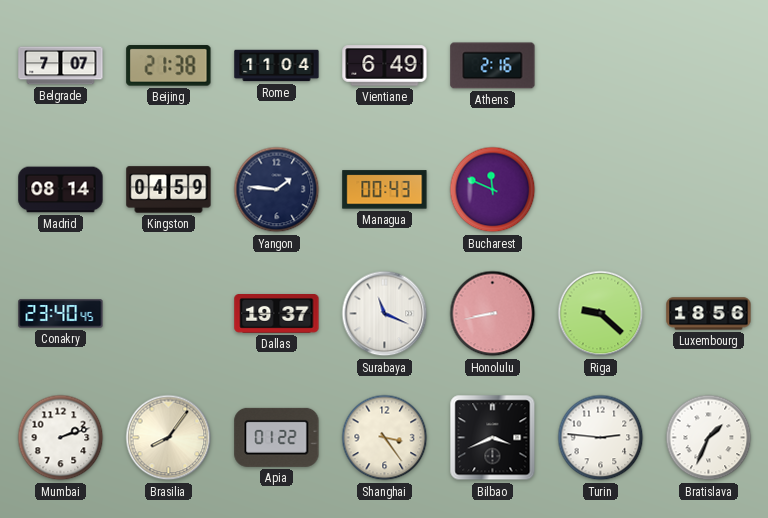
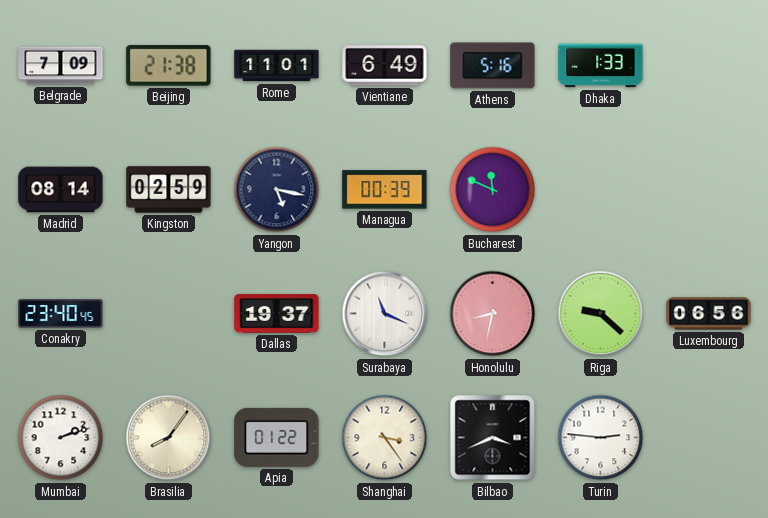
Belgrade: 7:07 -> 7:09 (61, 66)
Rome: 11:04 -> 11:01 (277, 66)
Athens: 2:16 -> 5:16 (493, 66)
Dhaka: none -> 1:33 (601, 66)
Kingston: 04:59 -> 02:59 (169, 190)
Yangon: 1:46 -> 5:17 (277, 190)
Managua: 00:43 -> 00:39 (385, 190)
Honolulu: 8:43 -> 8:32 (493, 314)
Luxembourg: 18:56 -> 06:56 (709, 314)
Bratislava: 1:34 -> none (709, 438)
